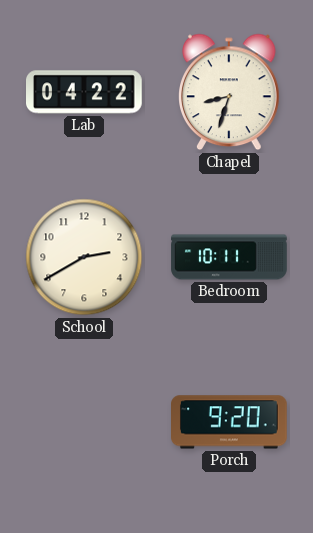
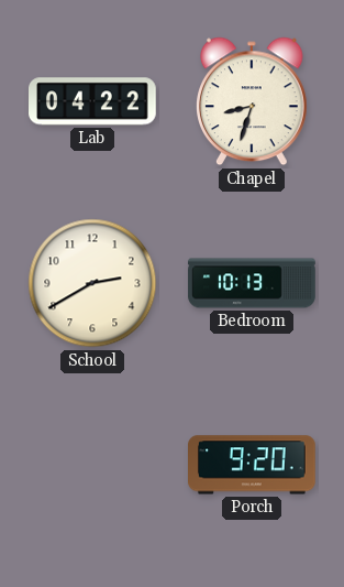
Bedroom: 10:11 -> 10:13 (252, 283)
